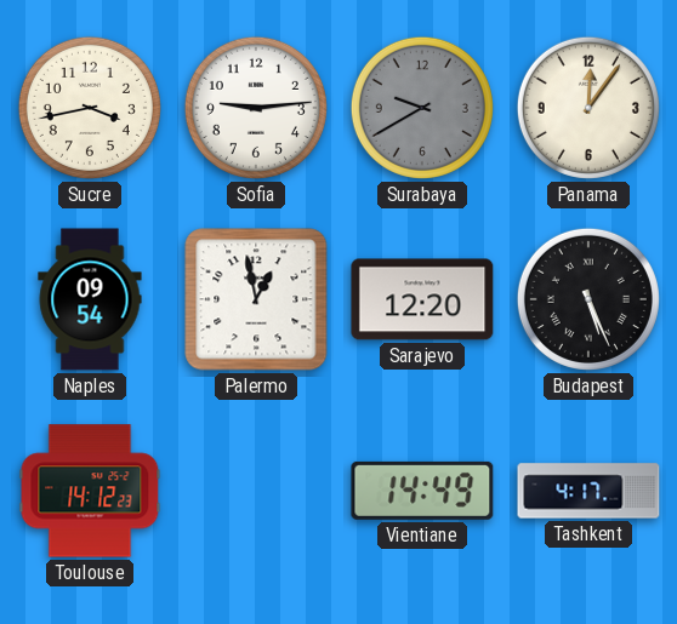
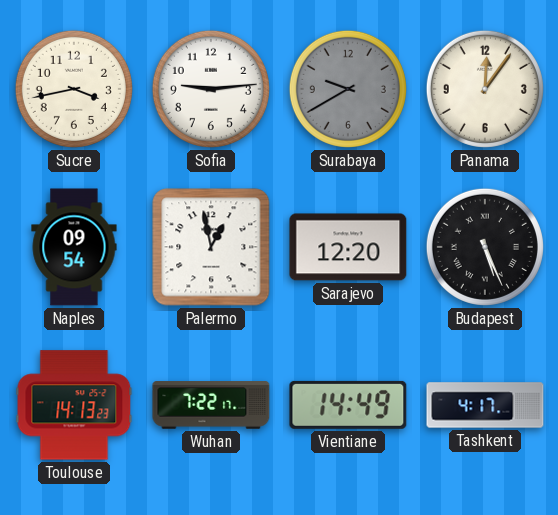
Toulouse: 14:12 -> 14:13 (74, 405)
Wuhan: none -> 7:22 (211, 405)
